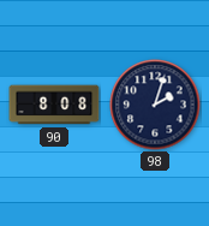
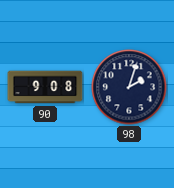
90: 8:08 -> 9:08 (45, 87)
